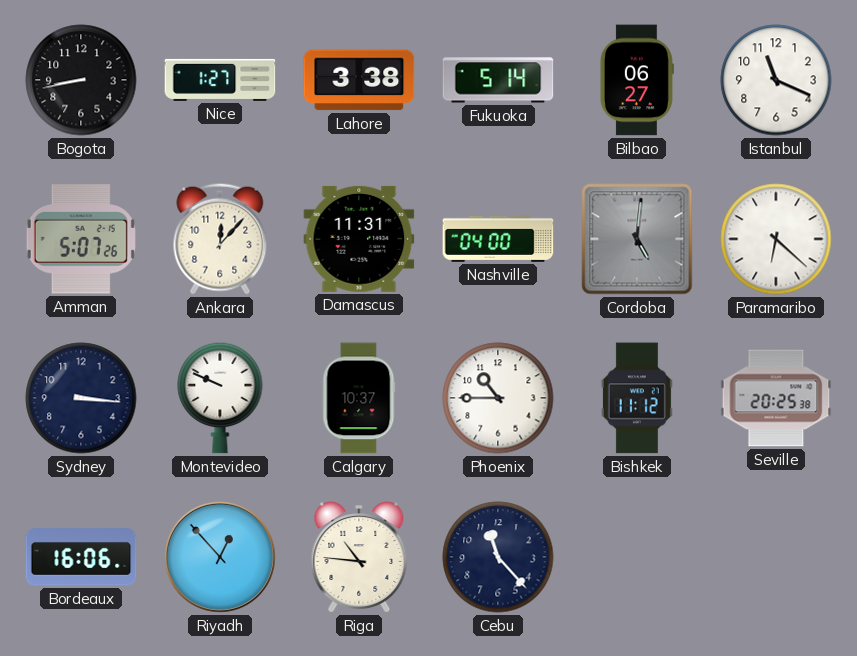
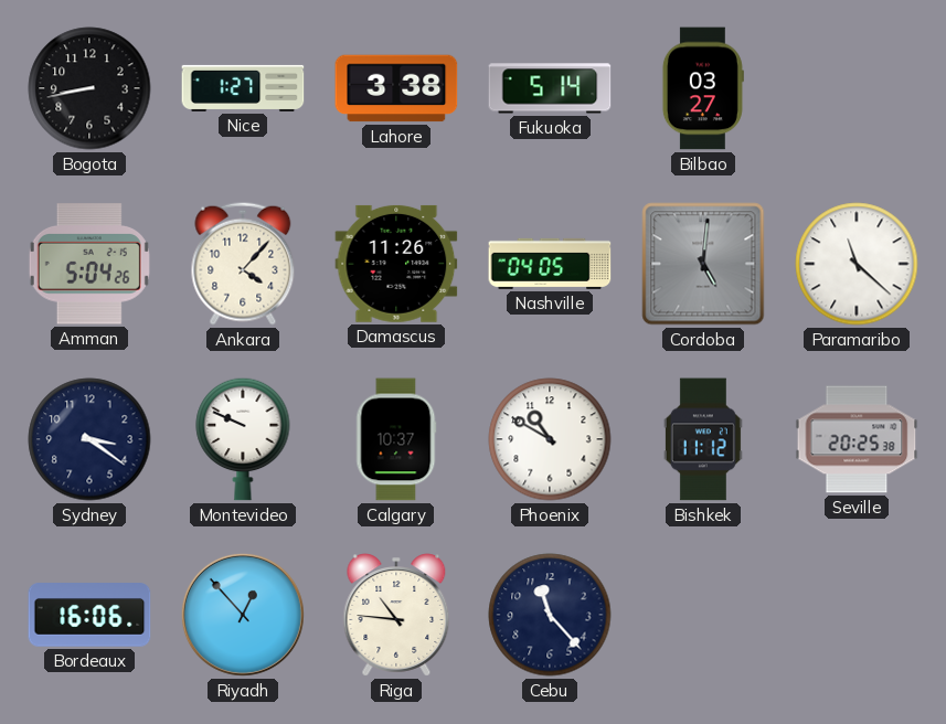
Bilbao: 06:27 -> 03:27 (703, 88)
Istanbul: 11:19 -> none (776, 80)
Amman: 5:07 -> 5:04 (89, 264)
Ankara: 12:07 -> 4:07 (243, 264)
Damascus: 11:31 -> 11:26 (396, 264)
Nashville: 04:00 -> 04:05 (550, 264)
Paramaribo: 6:22 -> 11:22 (857, 264)
Sydney: 3:16 -> 3:21 (89, 439)
Phoenix: 10:45 -> 10:50 (550, 439)
